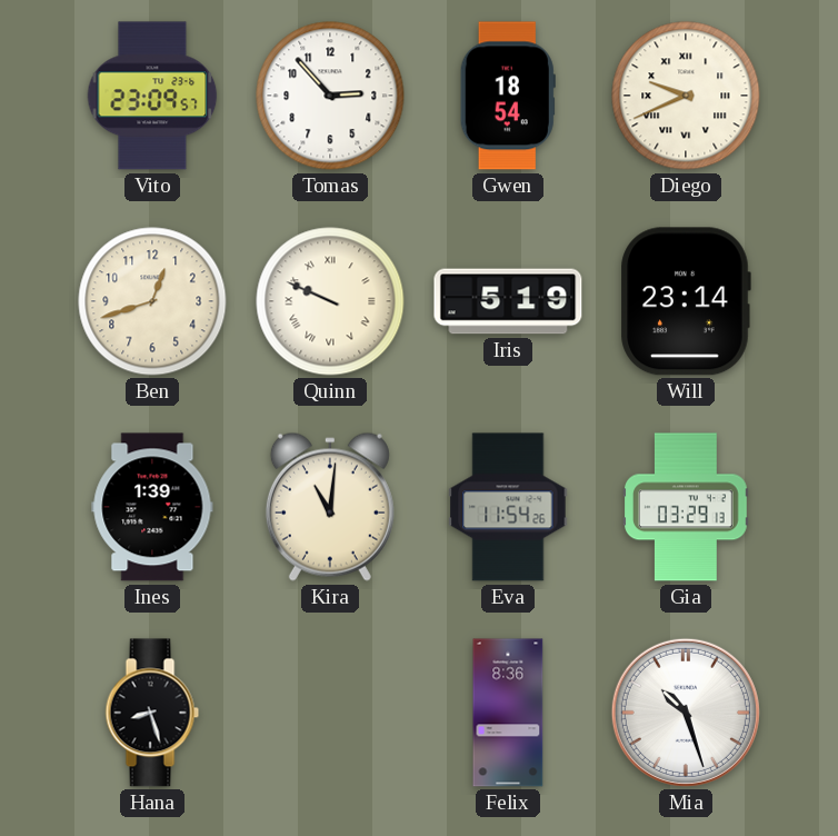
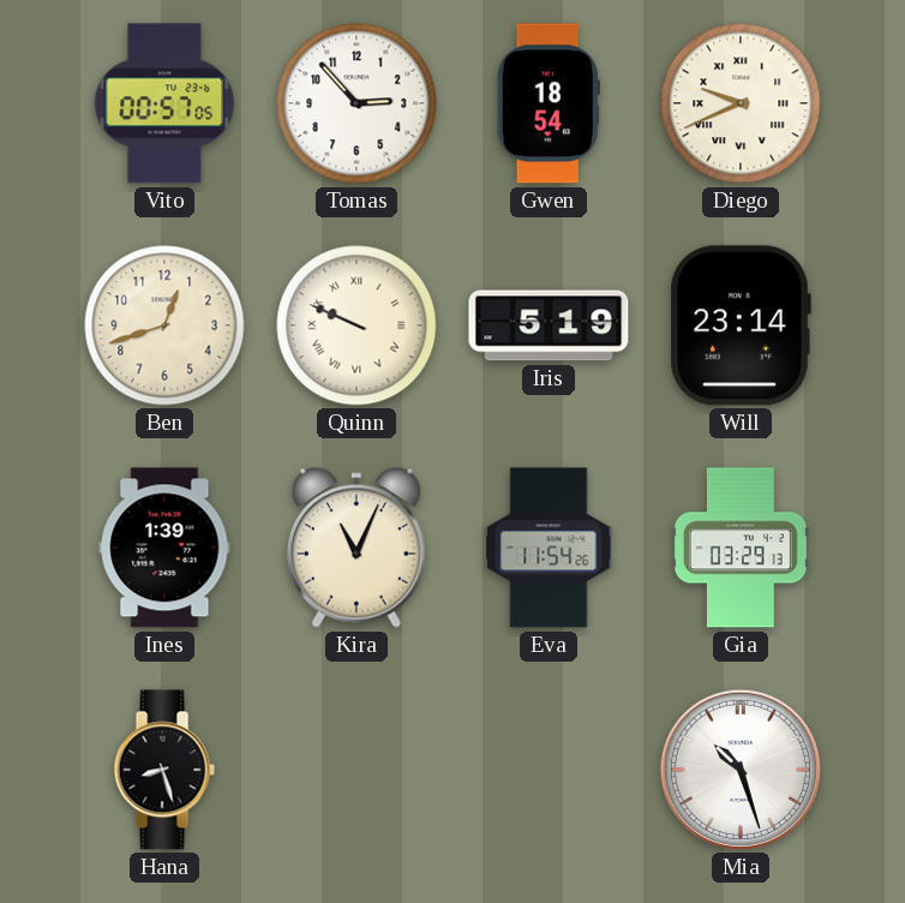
Vito: 23:09 -> 00:57 (164, 103)
Kira: 11:01 -> 11:04 (356, 548)
Felix: 8:36 -> none (508, 713)
